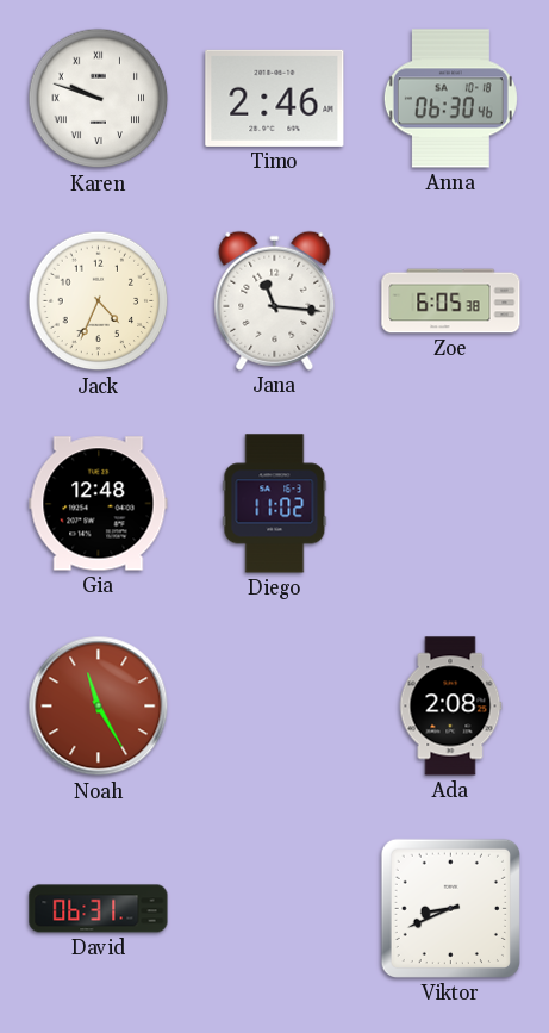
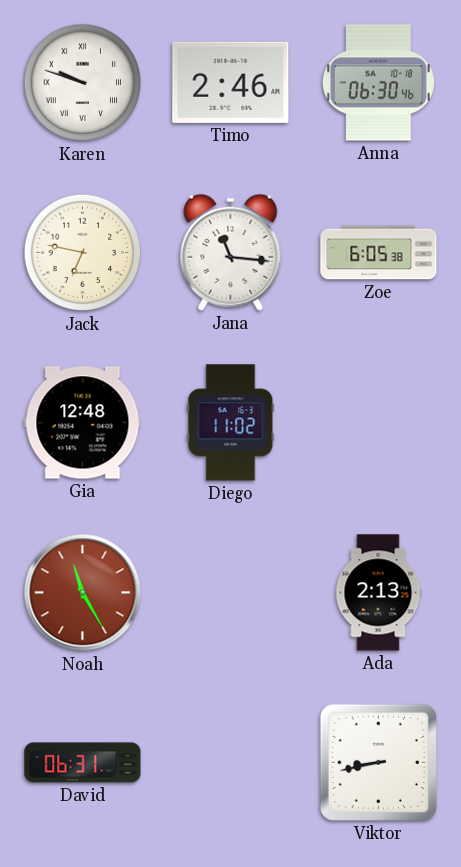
Jack: 4:34 -> 6:47 (83, 253)
Ada: 2:08 -> 2:13 (378, 593)
Viktor: 8:41 -> 8:43 (378, 762)
